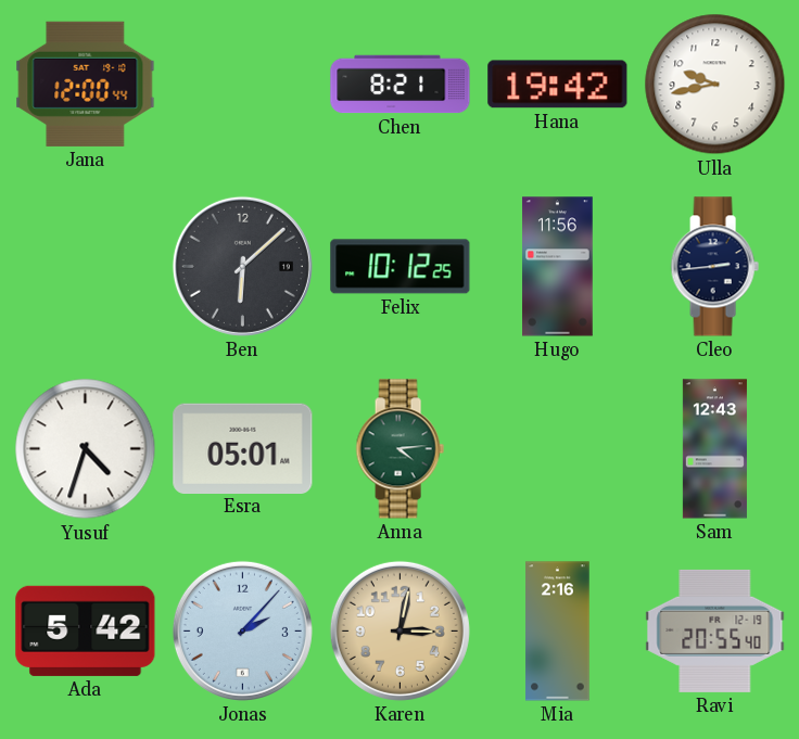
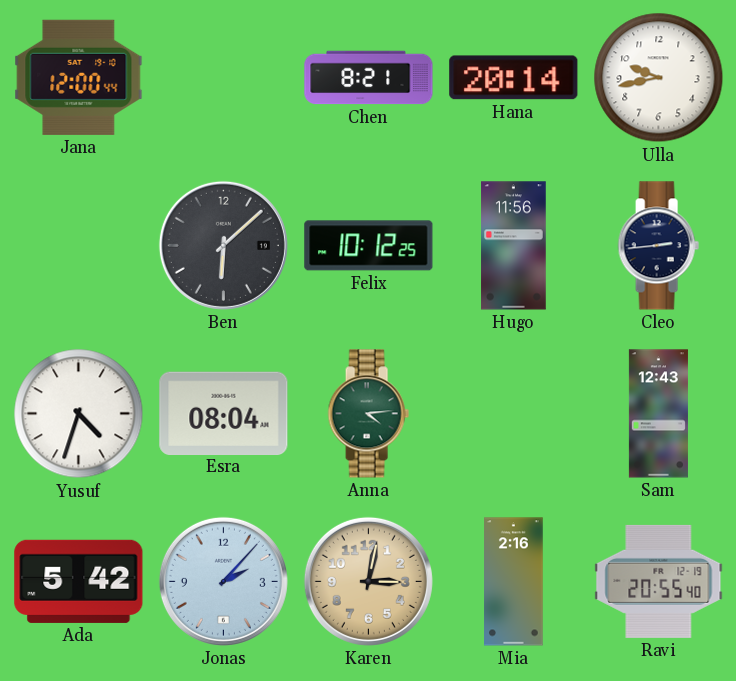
Hana: 19:42 -> 20:14 (514, 78)
Esra: 05:01 -> 08:04 (224, 413)
